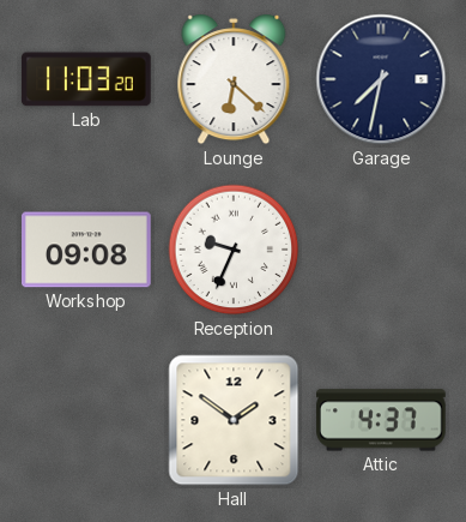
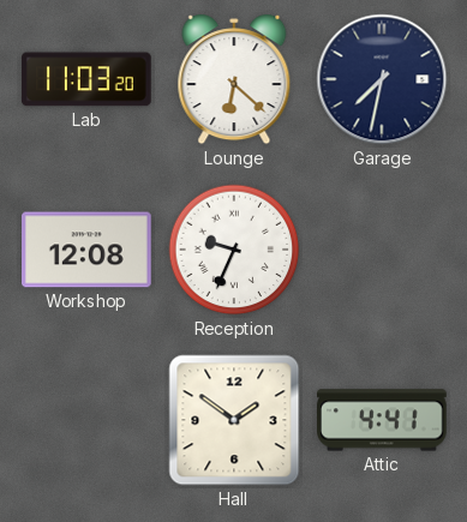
Workshop: 09:08 -> 12:08 (88, 250)
Attic: 4:37 -> 4:41 (383, 420)
